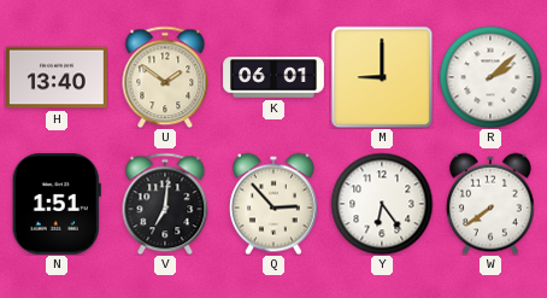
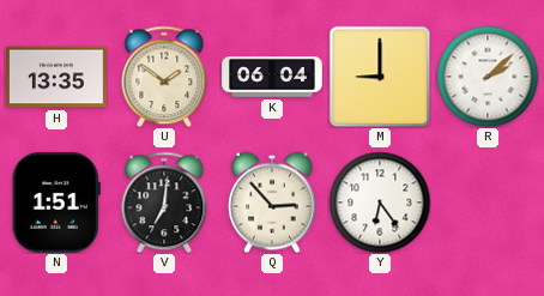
H: 13:40 -> 13:35 (58, 77)
K: 06:01 -> 06:04 (272, 77)
W: 7:39 -> none (490, 204)
